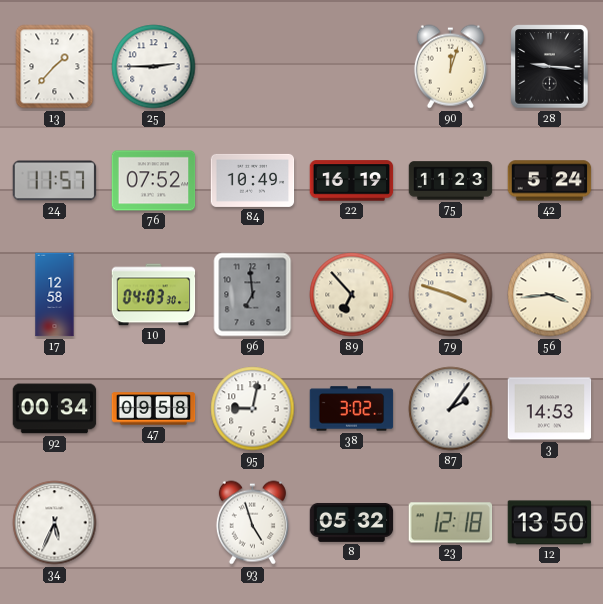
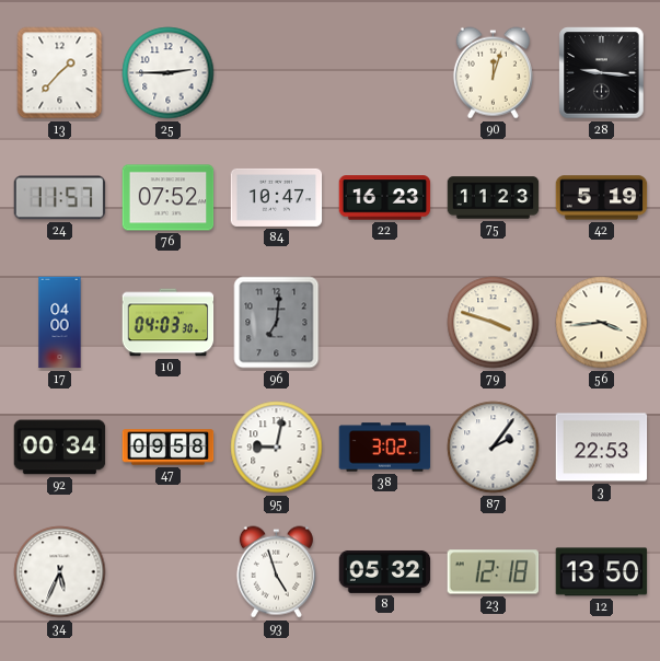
84: 10:49 -> 10:47 (277, 197)
22: 16:19 -> 16:23 (385, 198)
42: 5:24 -> 5:19 (602, 198)
17: 12:58 -> 04:00 (60, 323)
96: 6:59 -> 7:01 (277, 323)
89: 6:53 -> none (352, 295)
3: 14:53 -> 22:53 (602, 448)
